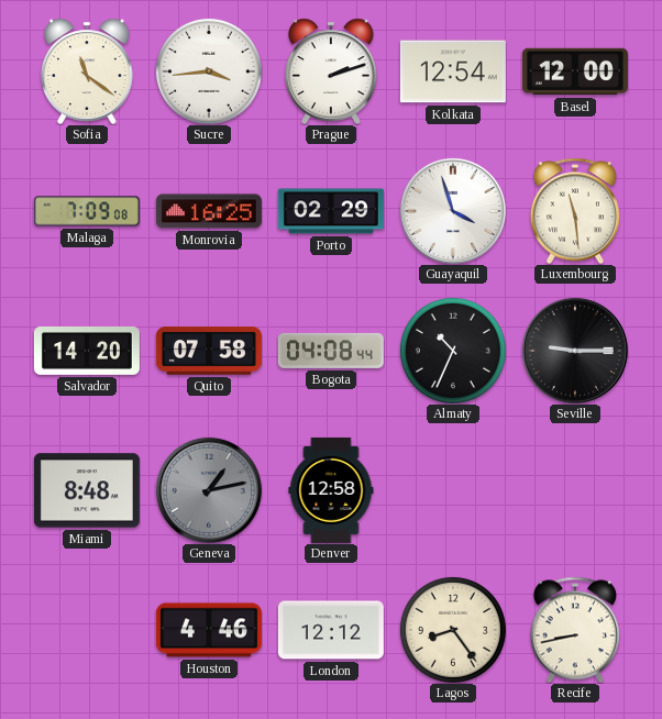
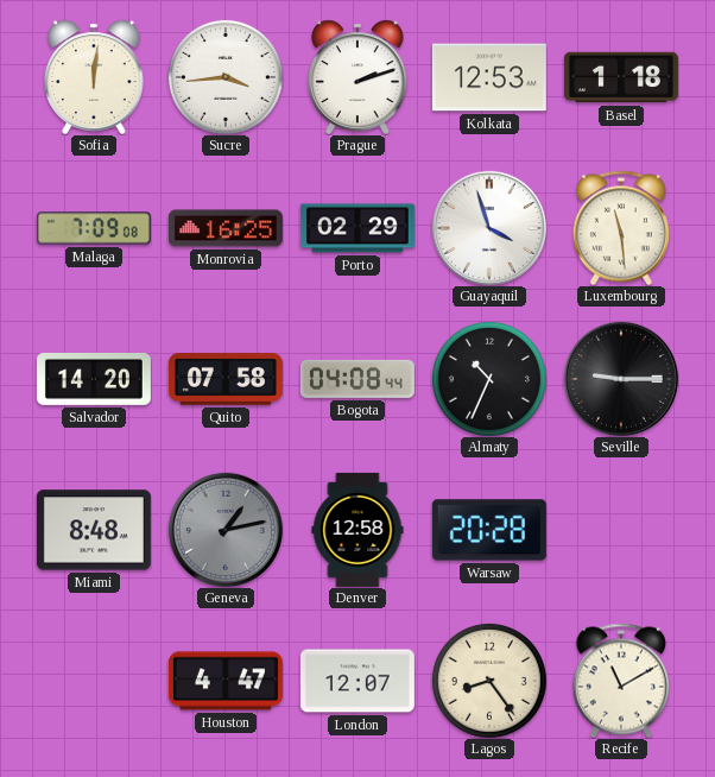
Sofia: 11:21 -> 12:01 (95, 77)
Kolkata: 12:54 -> 12:53 (489, 77)
Basel: 12:00 -> 1:18 (621, 77)
Warsaw: none -> 20:28 (489, 530)
Houston: 4:46 -> 4:47 (226, 681)
London: 12:12 -> 12:07 (357, 681)
Recife: 8:43 -> 11:10 (621, 681)
